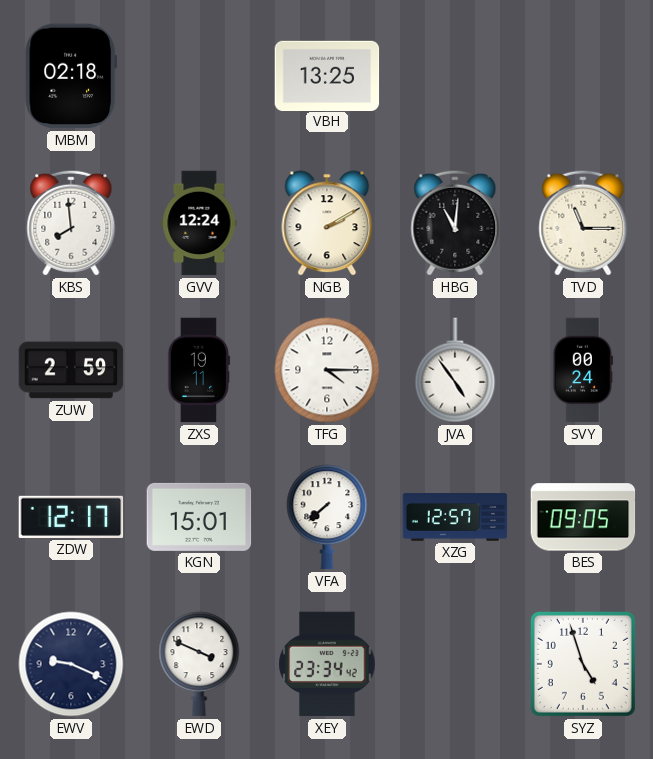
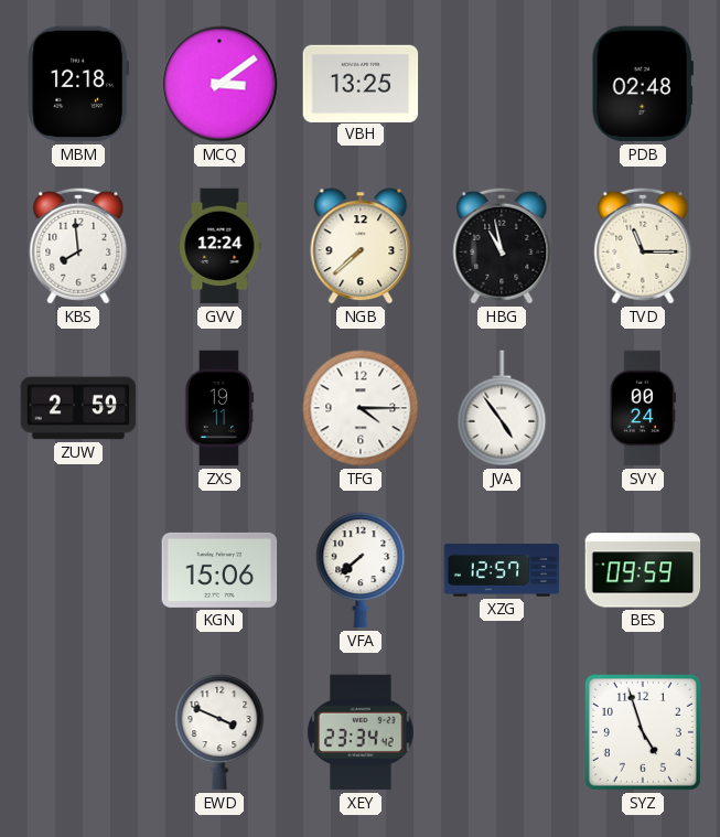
MBM: 02:18 -> 12:18 (77, 84)
MCQ: none -> 3:09 (219, 84)
PDB: none -> 02:48 (643, 84)
NGB: 2:10 -> 7:38 (361, 246)
HBG: 11:01 -> 10:58 (502, 246)
ZDW: 12:17 -> none (71, 517)
KGN: 15:01 -> 15:06 (219, 570)
BES: 09:05 -> 09:59 (643, 570)
EWV: 9:19 -> none (71, 664)
